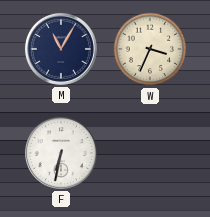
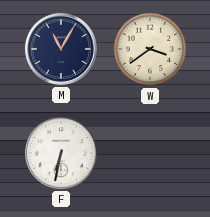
W: 3:34 -> 3:39 (150, 49)
